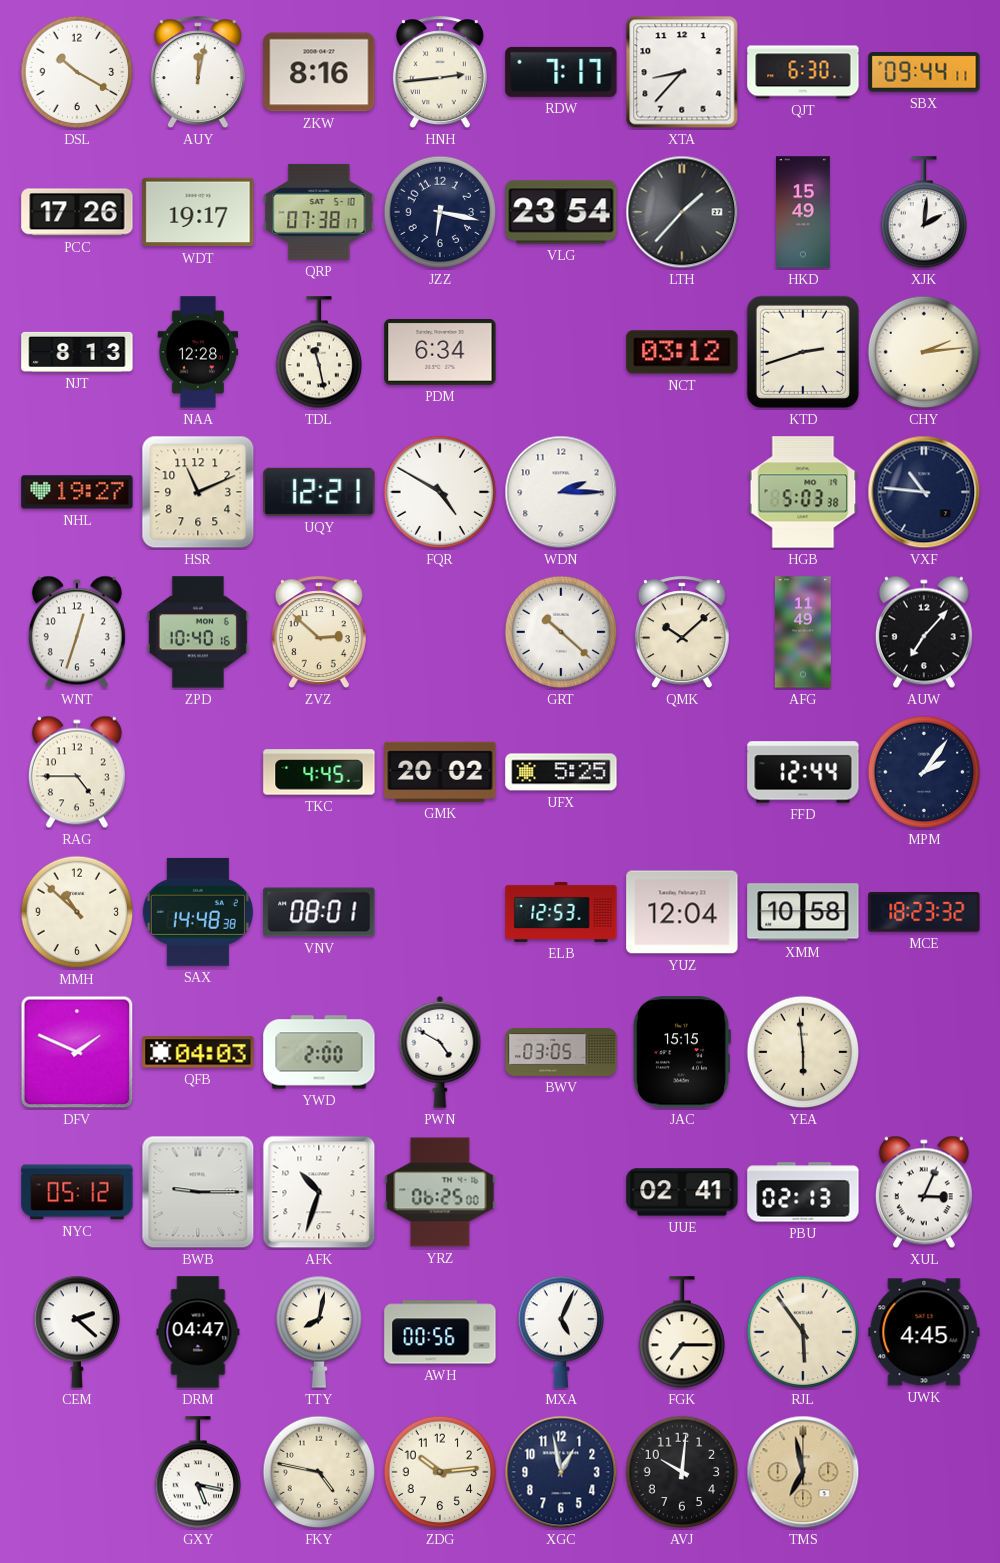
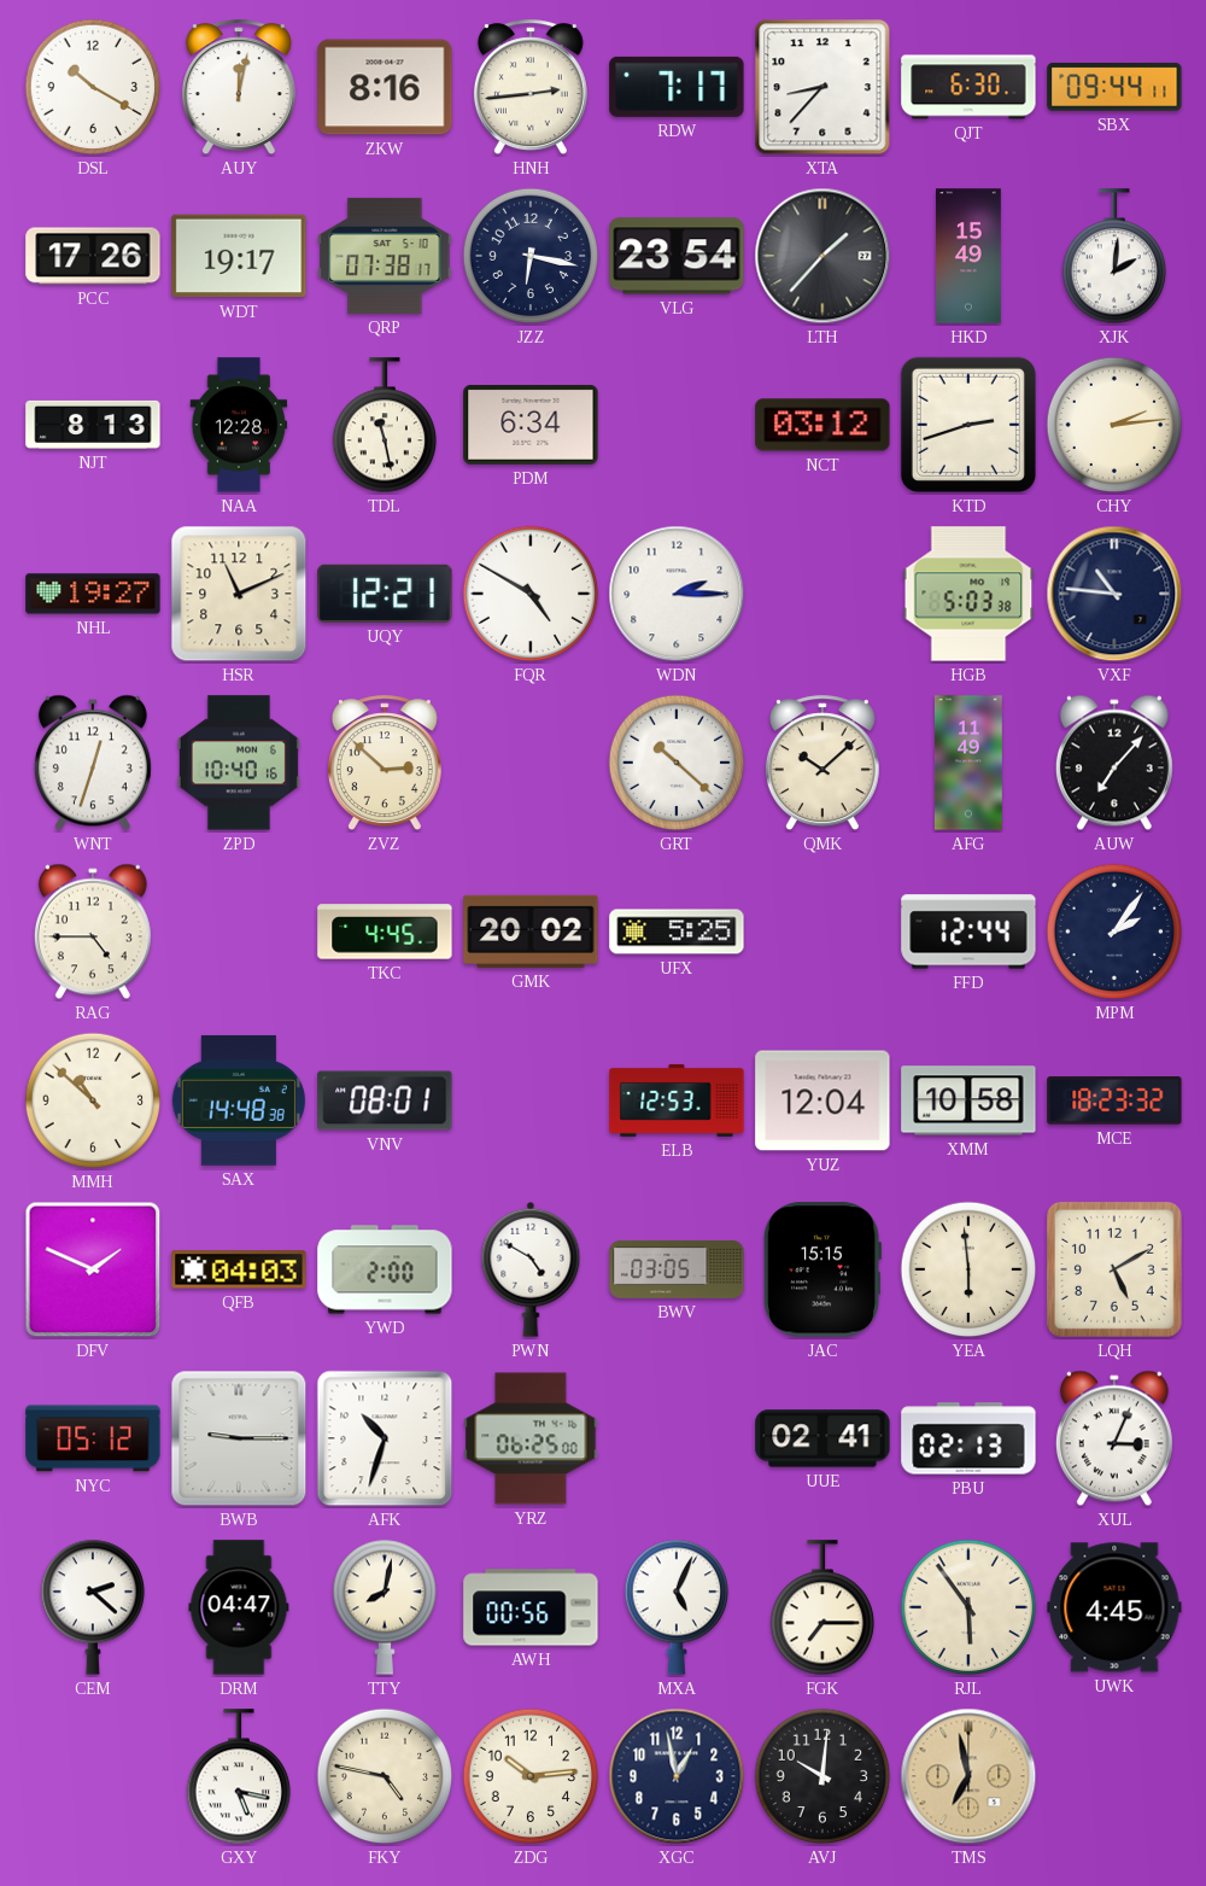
LQH: none -> 5:10 (1114, 1269)
